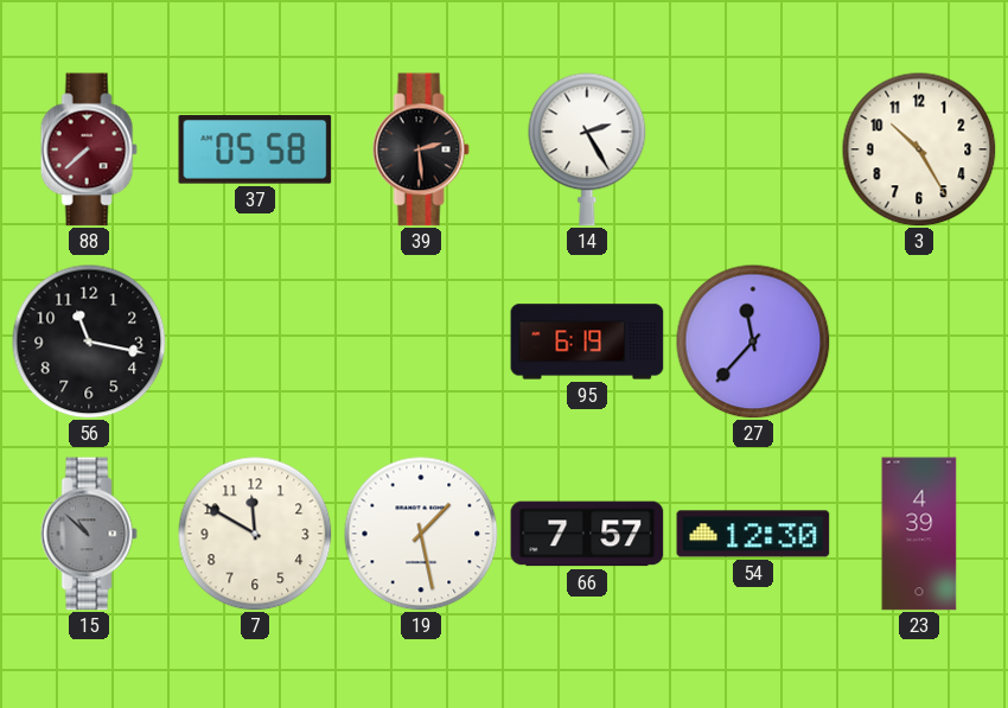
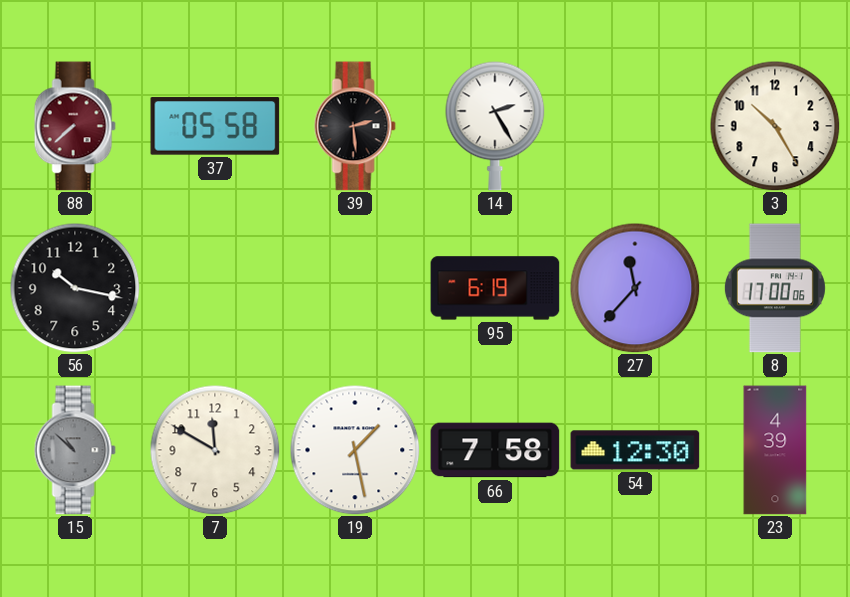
56: 11:17 -> 10:17 (75, 288)
8: none -> 17:00 (775, 288)
66: 7:57 -> 7:58 (495, 450)
